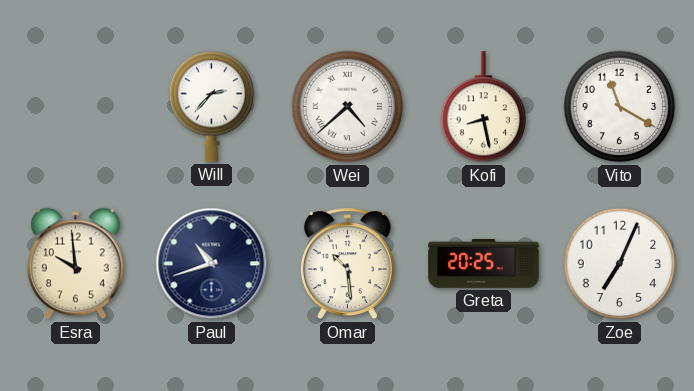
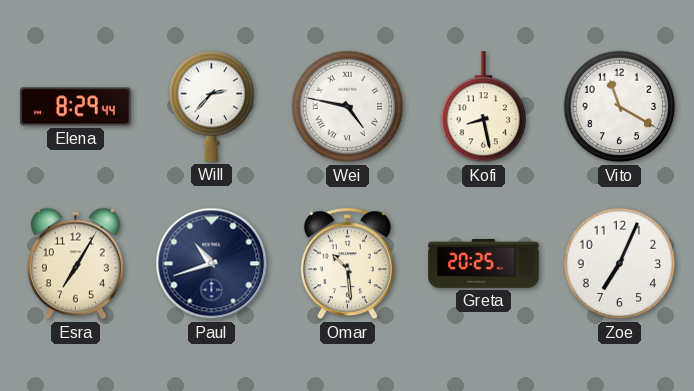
Elena: none -> 8:29 (76, 107)
Wei: 4:38 -> 4:47 (348, 107)
Esra: 9:59 -> 7:05 (75, 264)
